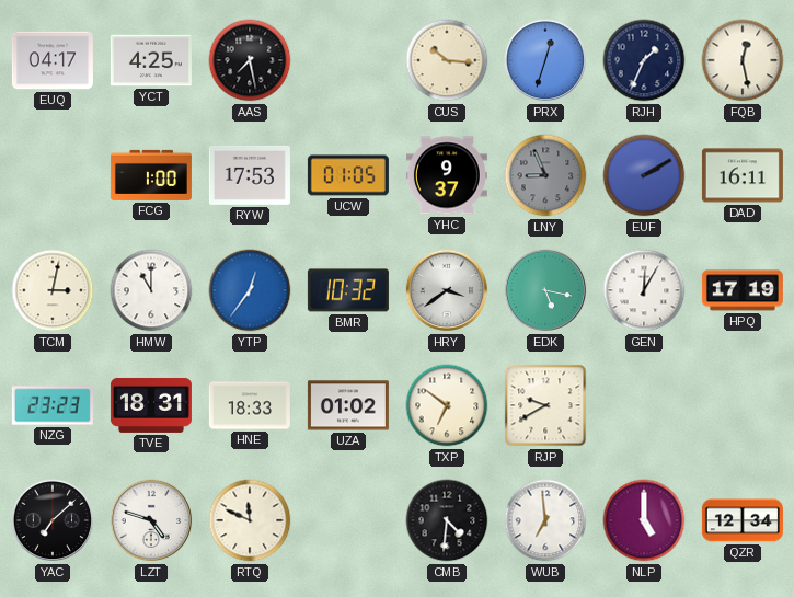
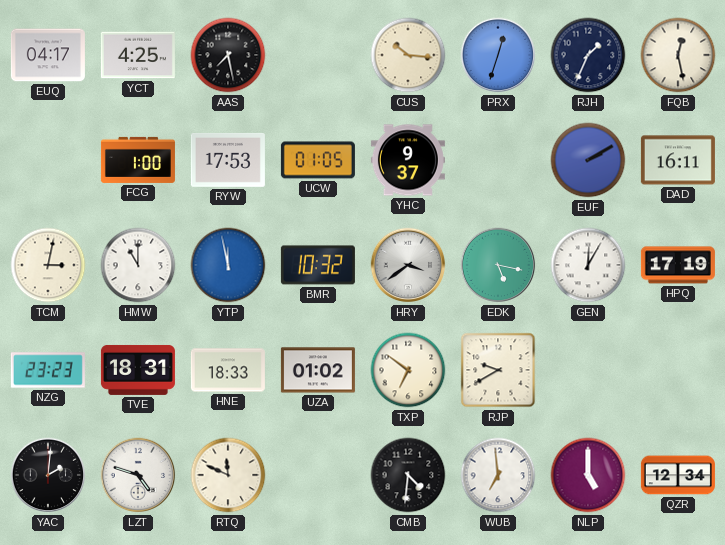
LNY: 8:56 -> none (545, 175)
YTP: 12:36 -> 11:58 (228, 265)
YAC: 7:08 -> 2:01 (48, 475)
